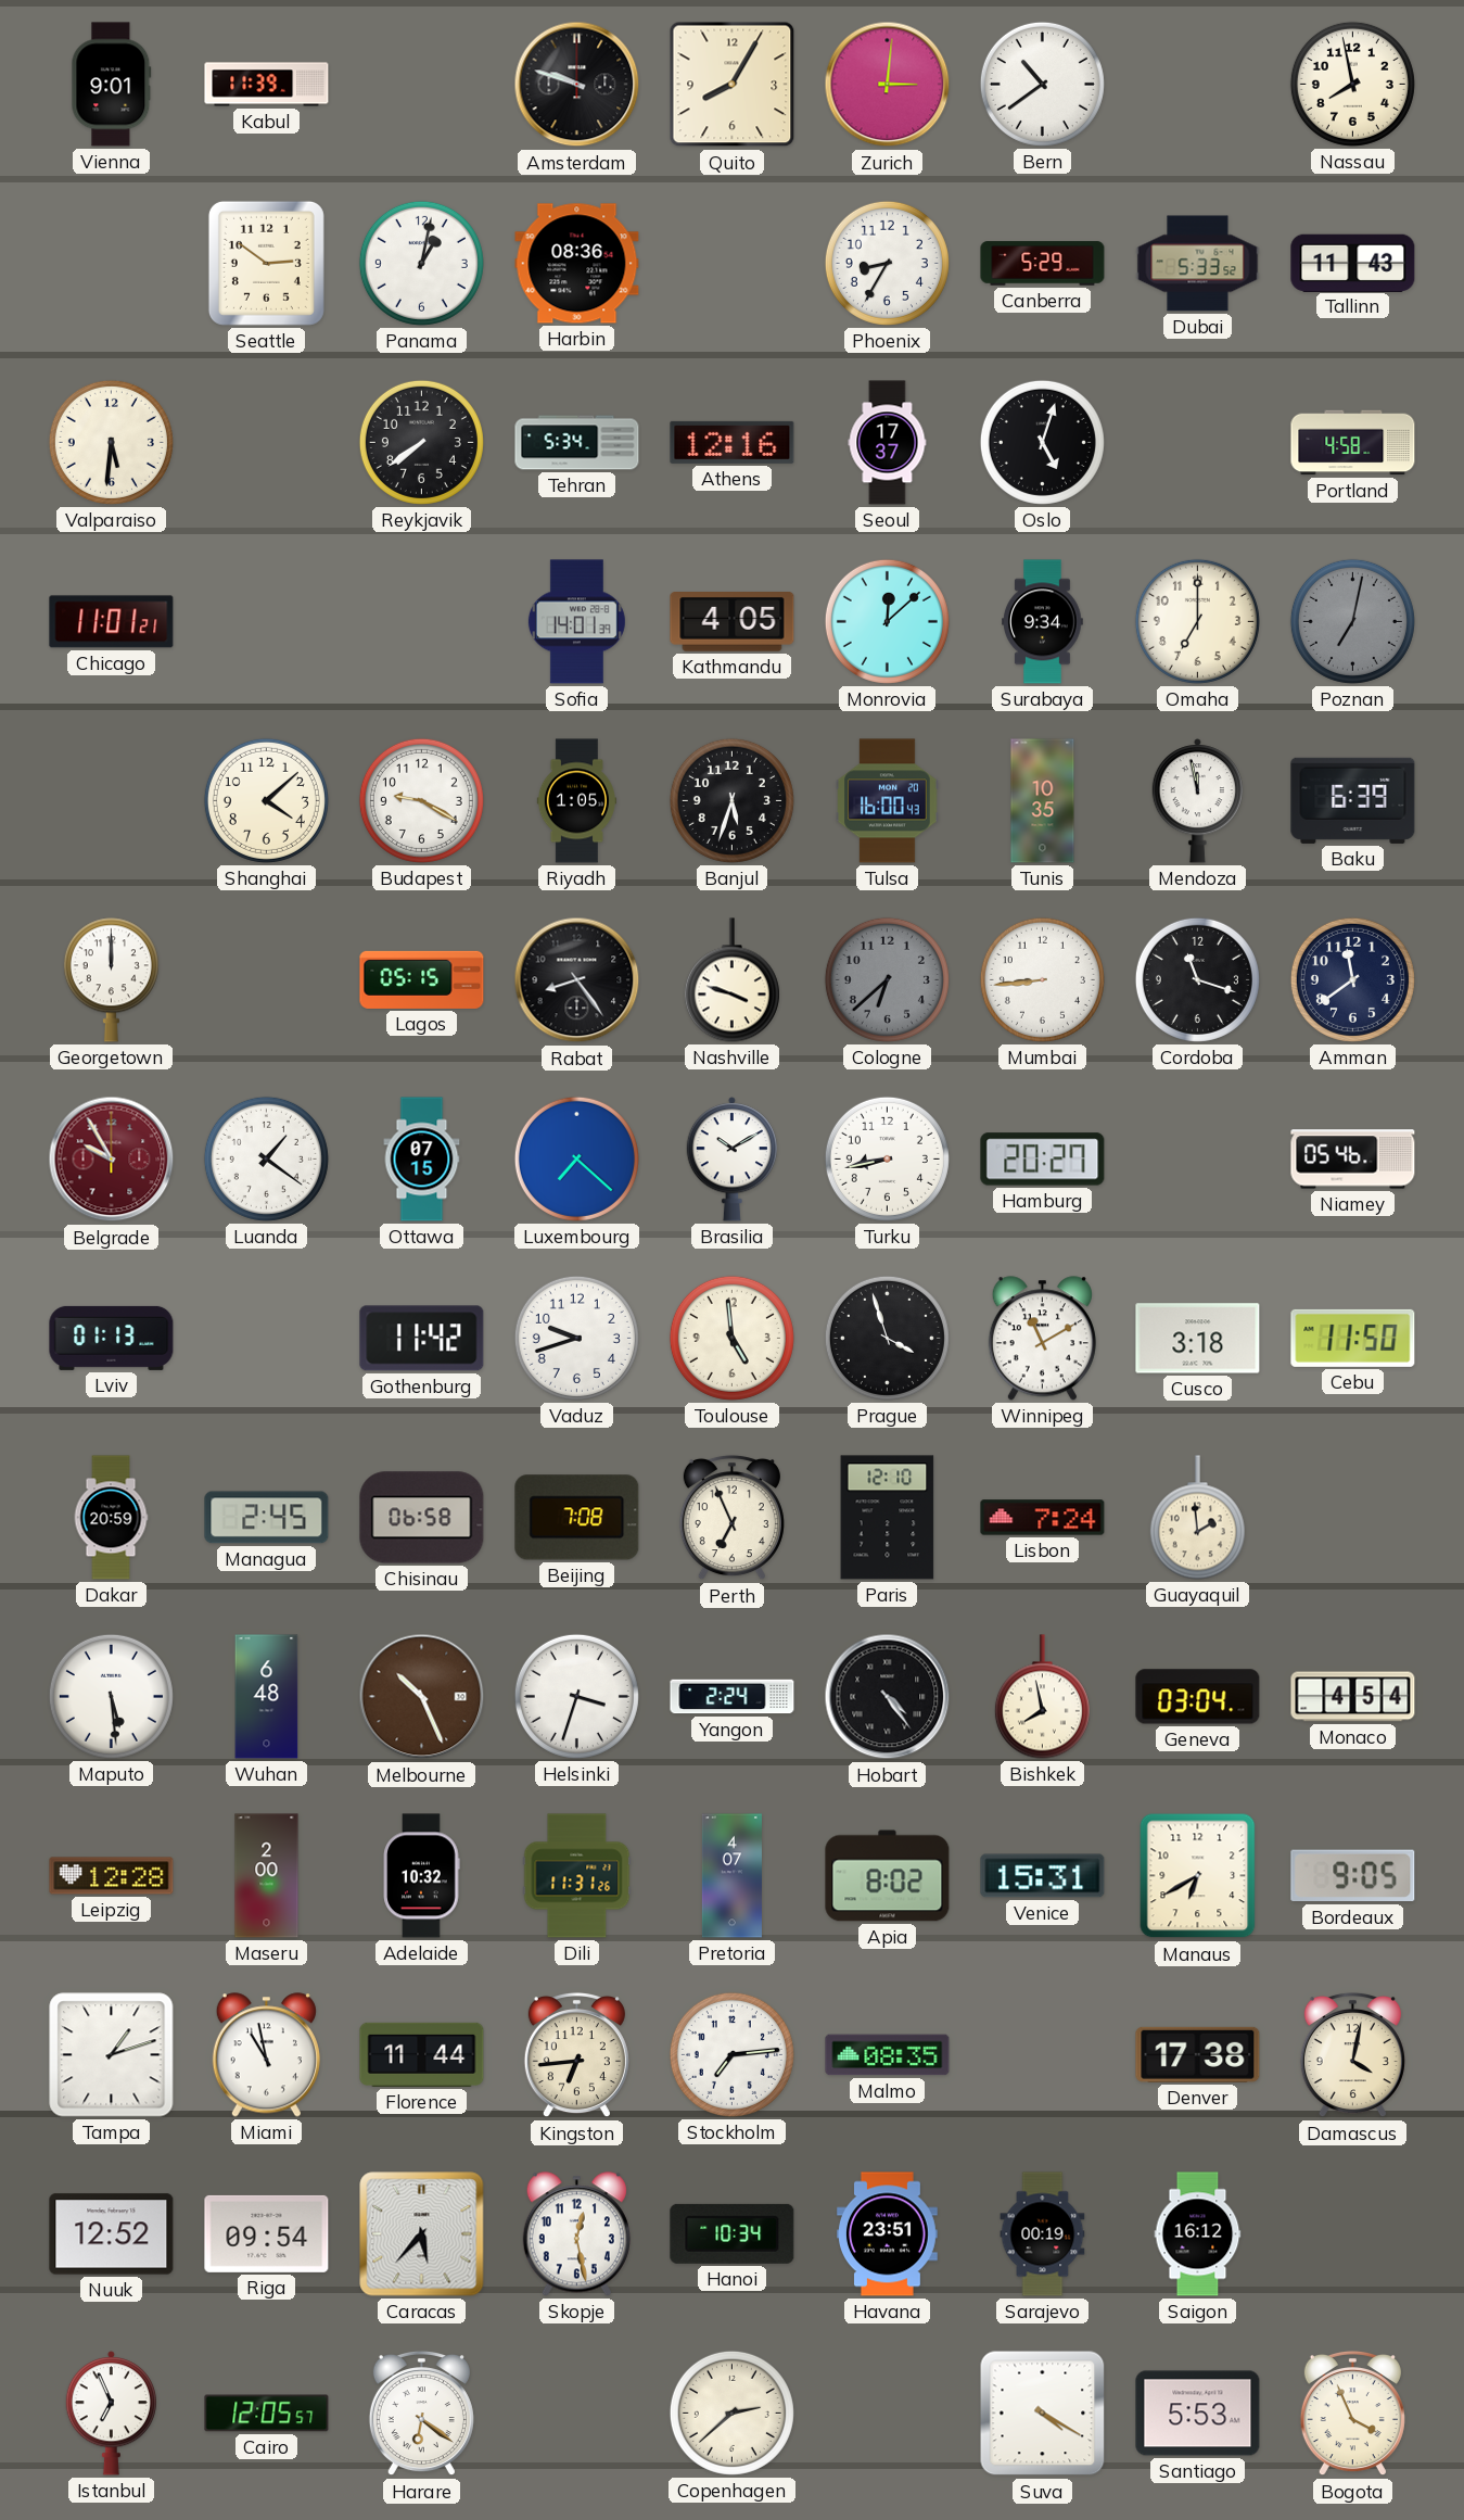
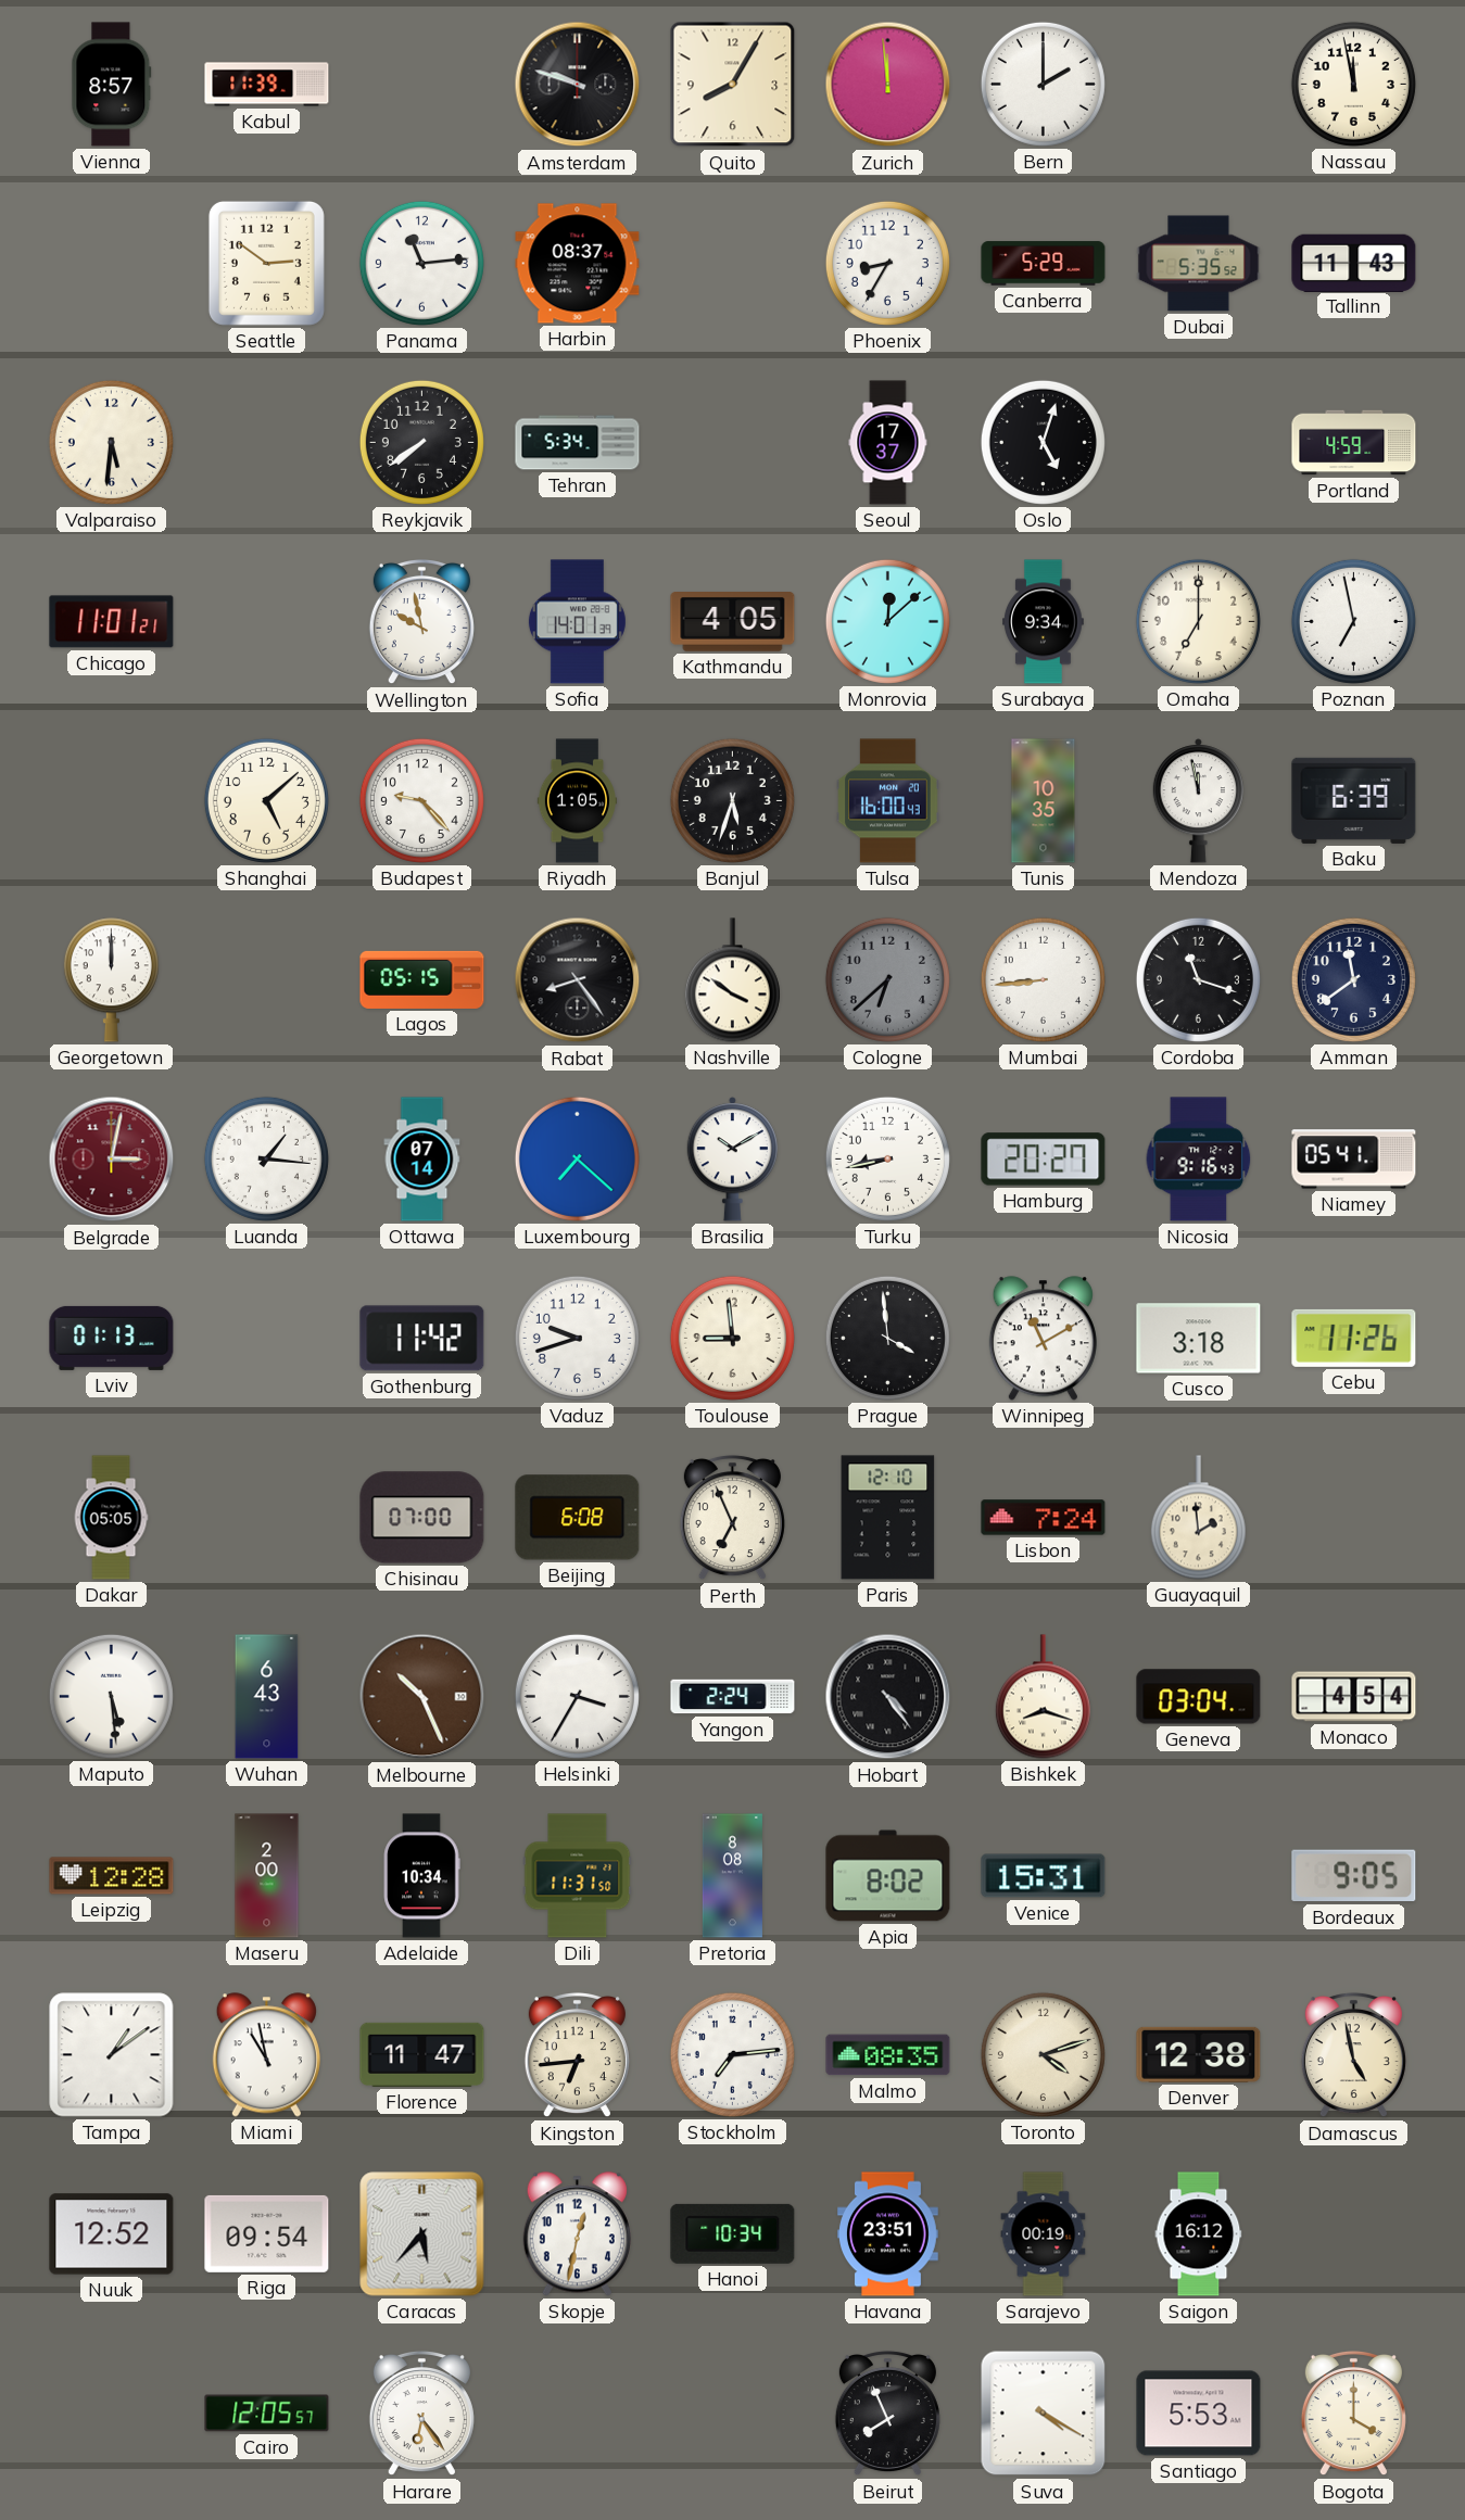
Vienna: 9:01 -> 8:57 (112, 85)
Zurich: 3:01 -> 11:59 (888, 85)
Bern: 10:39 -> 2:00 (1043, 84)
Nassau: 7:58 -> 11:58 (1353, 84)
Panama: 1:02 -> 11:14 (421, 263)
Harbin: 08:36 -> 08:37 (578, 264)
Dubai: 5:33 -> 5:35 (1199, 264)
Athens: 12:16 -> none (733, 442)
Portland: 4:58 -> 4:59 (1354, 443)
Wellington: none -> 9:58 (421, 622)
Poznan: 7:02 -> 6:58 (1353, 621)
Poznan dial: grey -> white (1353, 621)
Shanghai: 4:08 -> 5:08 (266, 800)
Budapest: 9:20 -> 9:23 (421, 800)
Nashville: 3:48 -> 3:51 (732, 980)
Belgrade: 9:55 -> 3:02 (112, 1160)
Luanda: 1:21 -> 1:16 (266, 1158)
Ottawa: 07:15 -> 07:14 (422, 1160)
Nicosia: none -> 9:16 (1199, 1160)
Niamey: 05:46 -> 05:41 (1354, 1160)
Toulouse: 4:59 -> 8:59 (732, 1338)
Prague: 3:57 -> 3:59 (887, 1338)
Cebu: 11:50 -> 11:26 (1354, 1338)
Dakar: 20:59 -> 05:05 (111, 1518)
Managua: 2:45 -> none (267, 1518)
Chisinau: 06:58 -> 07:00 (422, 1518)
Beijing: 7:08 -> 6:08 (578, 1518)
Wuhan: 6:48 -> 6:43 (267, 1697)
Helsinki: 3:33 -> 3:35 (577, 1696)
Bishkek: 7:58 -> 8:18 (1043, 1697)
Adelaide: 10:32 -> 10:34 (421, 1876)
Dili: 11:31:26 -> 11:31:50 (578, 1876)
Pretoria: 4:07 -> 8:08 (732, 1876)
Manaus: 6:40 -> none (1198, 1876)
Tampa: 1:12 -> 1:09 (112, 2055)
Florence: 11:44 -> 11:47 (422, 2054)
Toronto: none -> 4:12 (1043, 2054)
Denver: 17:38 -> 12:38 (1199, 2054)
Damascus: 4:02 -> 4:58 (1353, 2055)
Skopje: 12:28 -> 12:32 (577, 2234)
Istanbul: 6:56 -> none (111, 2414)
Harare: 6:21 -> 6:24 (421, 2414)
Copenhagen: 2:38 -> none (731, 2413)
Beirut: none -> 7:56 (887, 2414)
Bogota: 3:56 -> 4:00 (1353, 2414)
